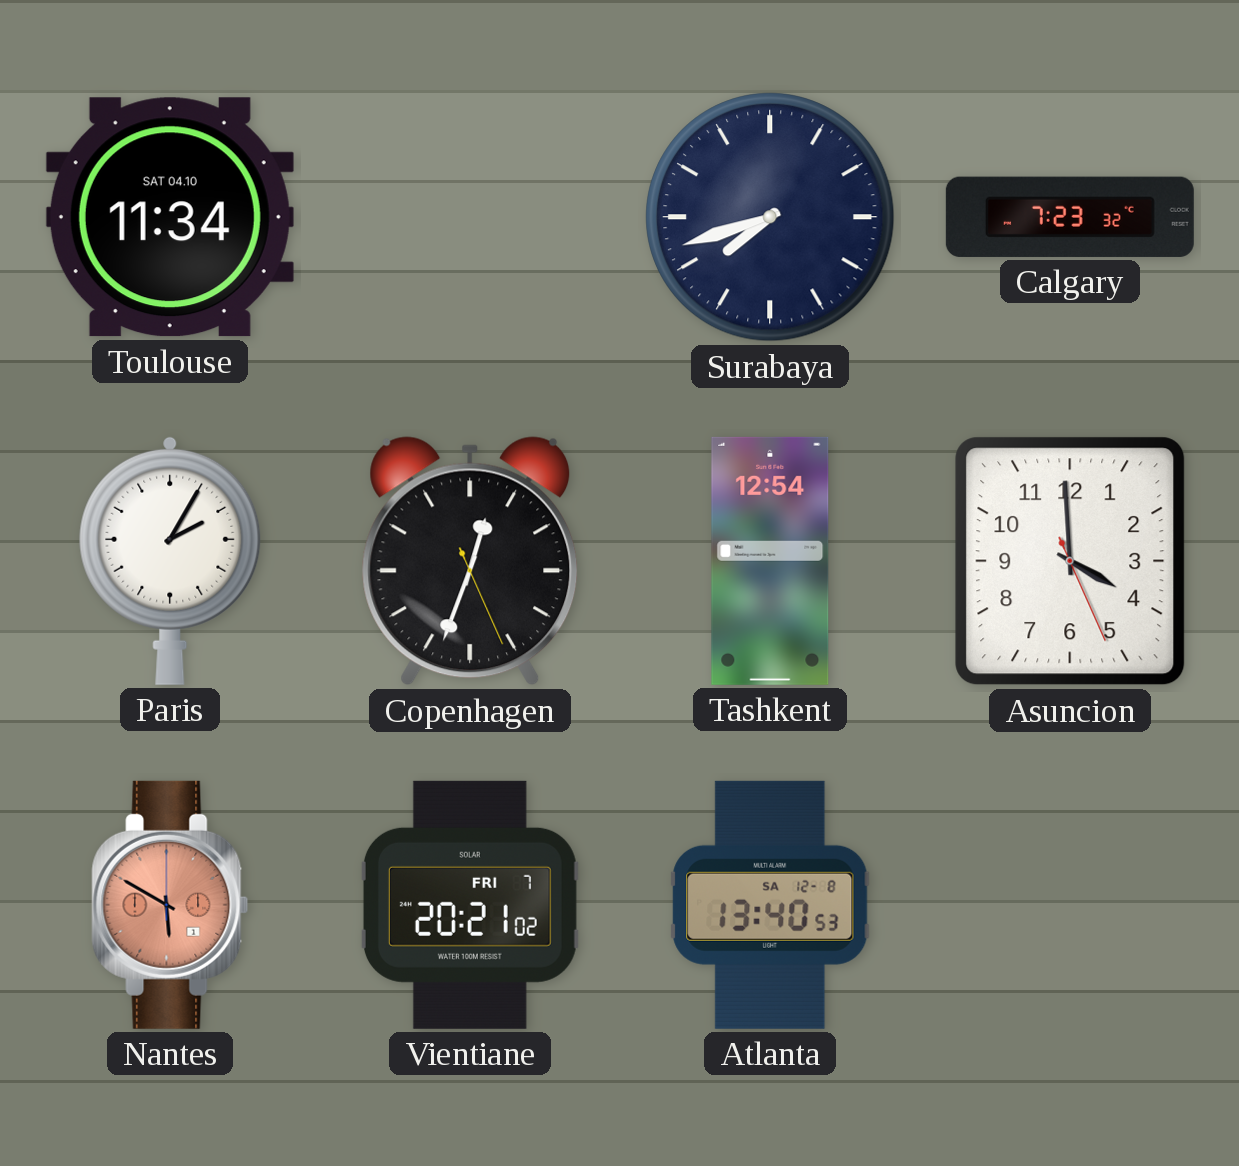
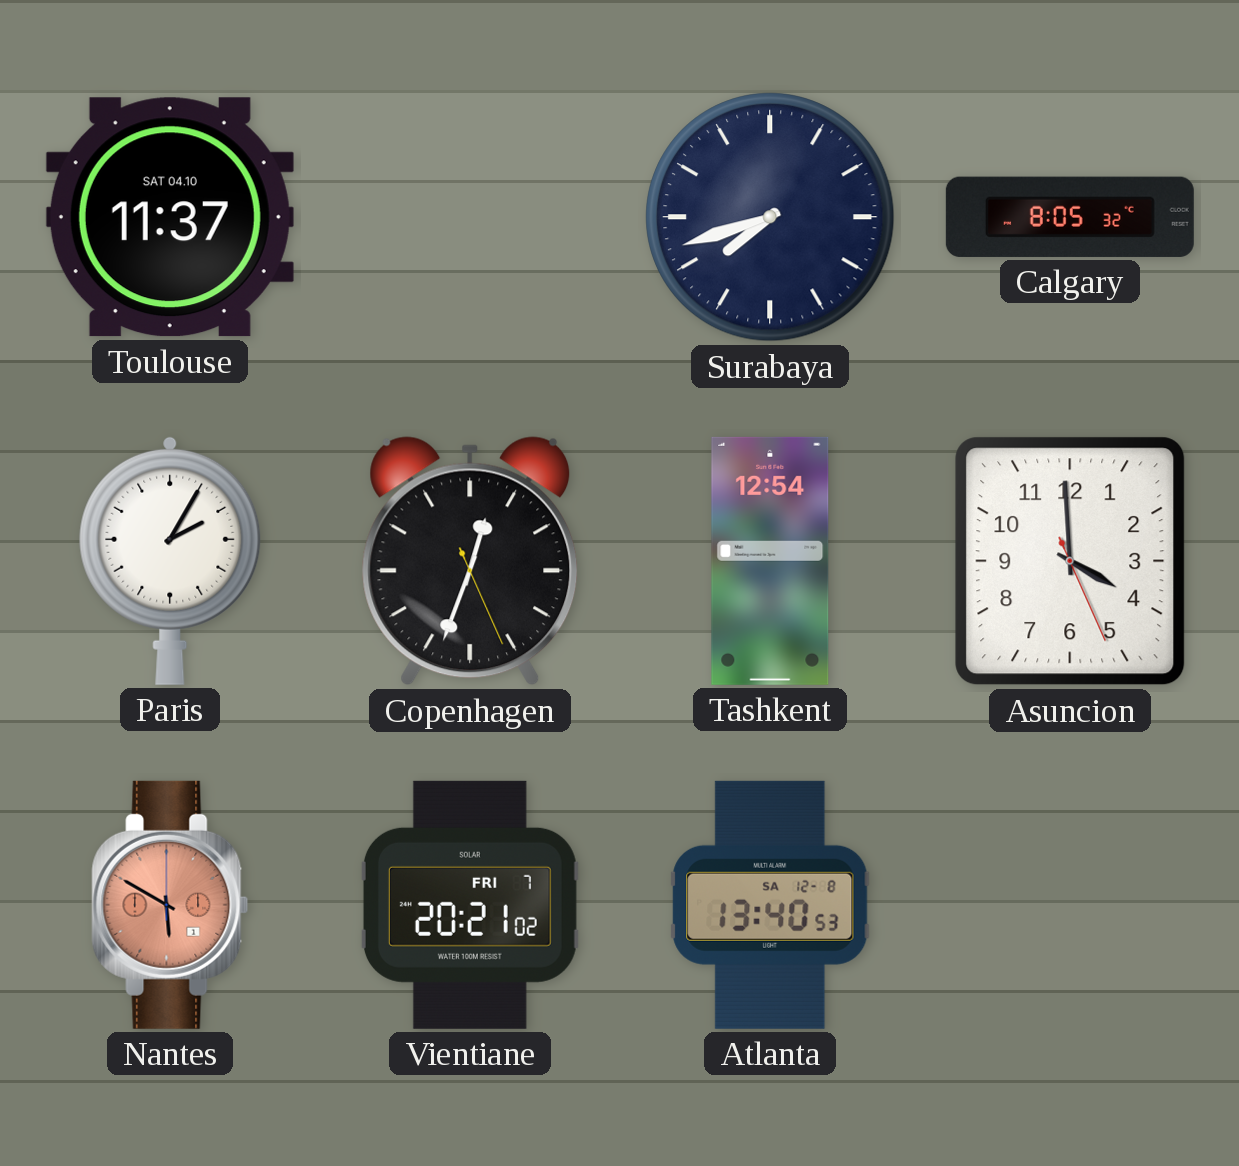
Toulouse: 11:34 -> 11:37 (170, 217)
Calgary: 7:23 -> 8:05 (1070, 217)
